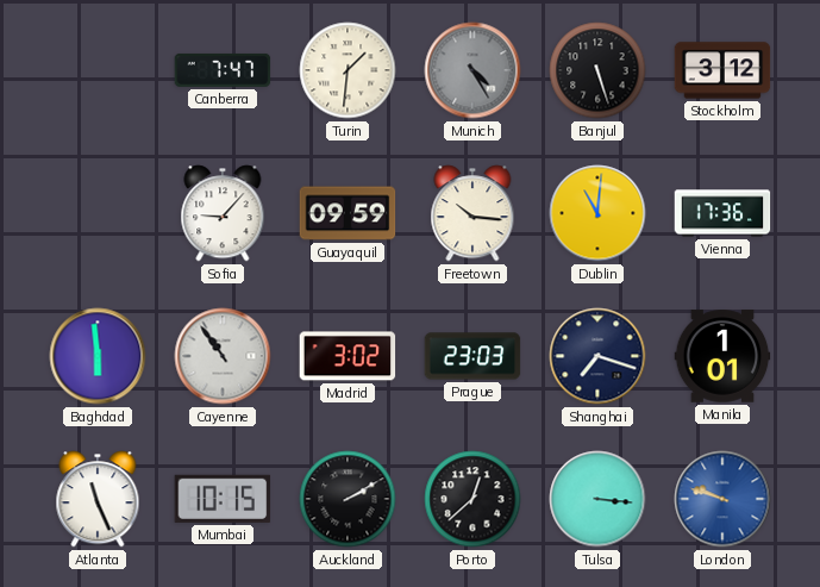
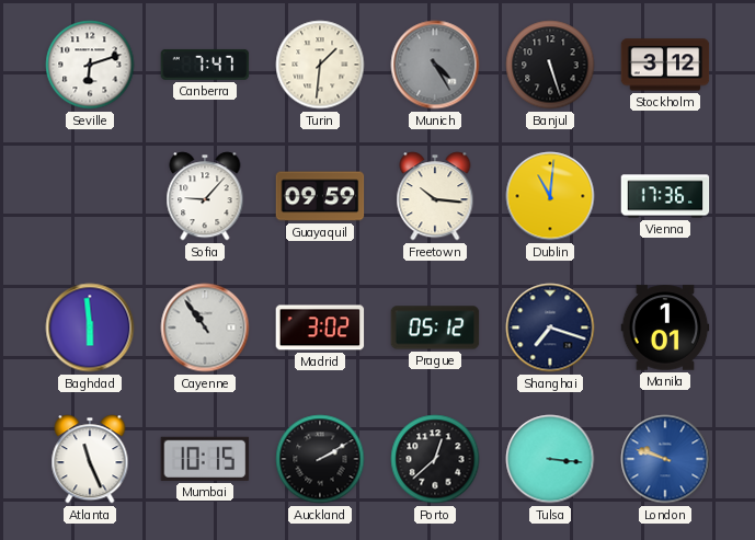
Seville: none -> 6:12 (90, 65)
Prague: 23:03 -> 05:12 (435, 328)
